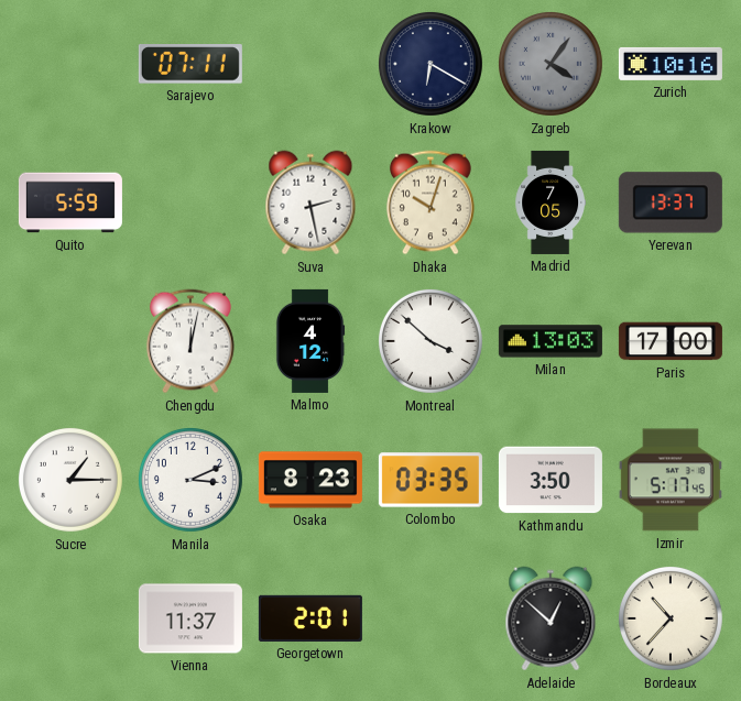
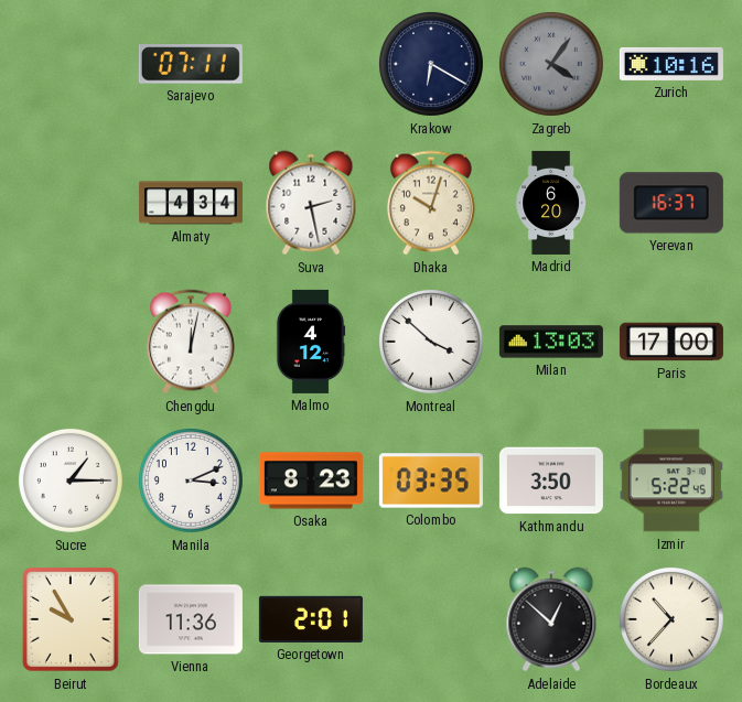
Quito: 5:59 -> none (70, 202)
Almaty: none -> 4:34 (191, 203)
Madrid: 7:05 -> 6:20 (550, 203)
Yerevan: 13:37 -> 16:37 (671, 203)
Izmir: 5:17 -> 5:22 (671, 480)
Beirut: none -> 9:55 (72, 620)
Vienna: 11:37 -> 11:36 (191, 619)
